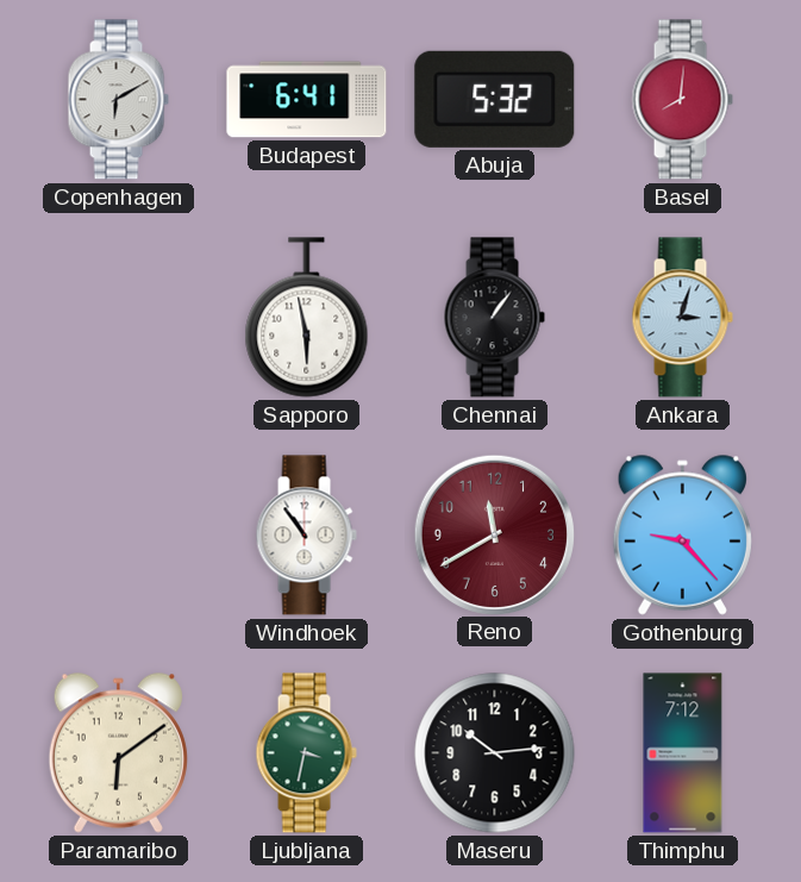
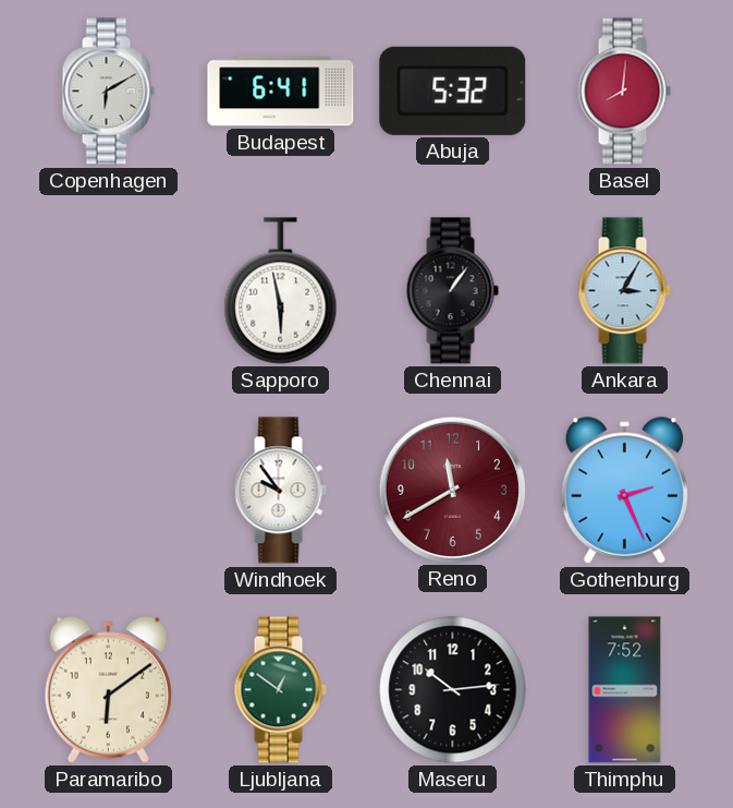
Ankara: 3:03 -> 3:05 (624, 291)
Windhoek: 10:54 -> 9:54 (280, 491)
Gothenburg: 9:23 -> 2:26 (624, 490)
Ljubljana: 3:32 -> 12:51 (280, 690)
Thimphu: 7:12 -> 7:52 (625, 690)
